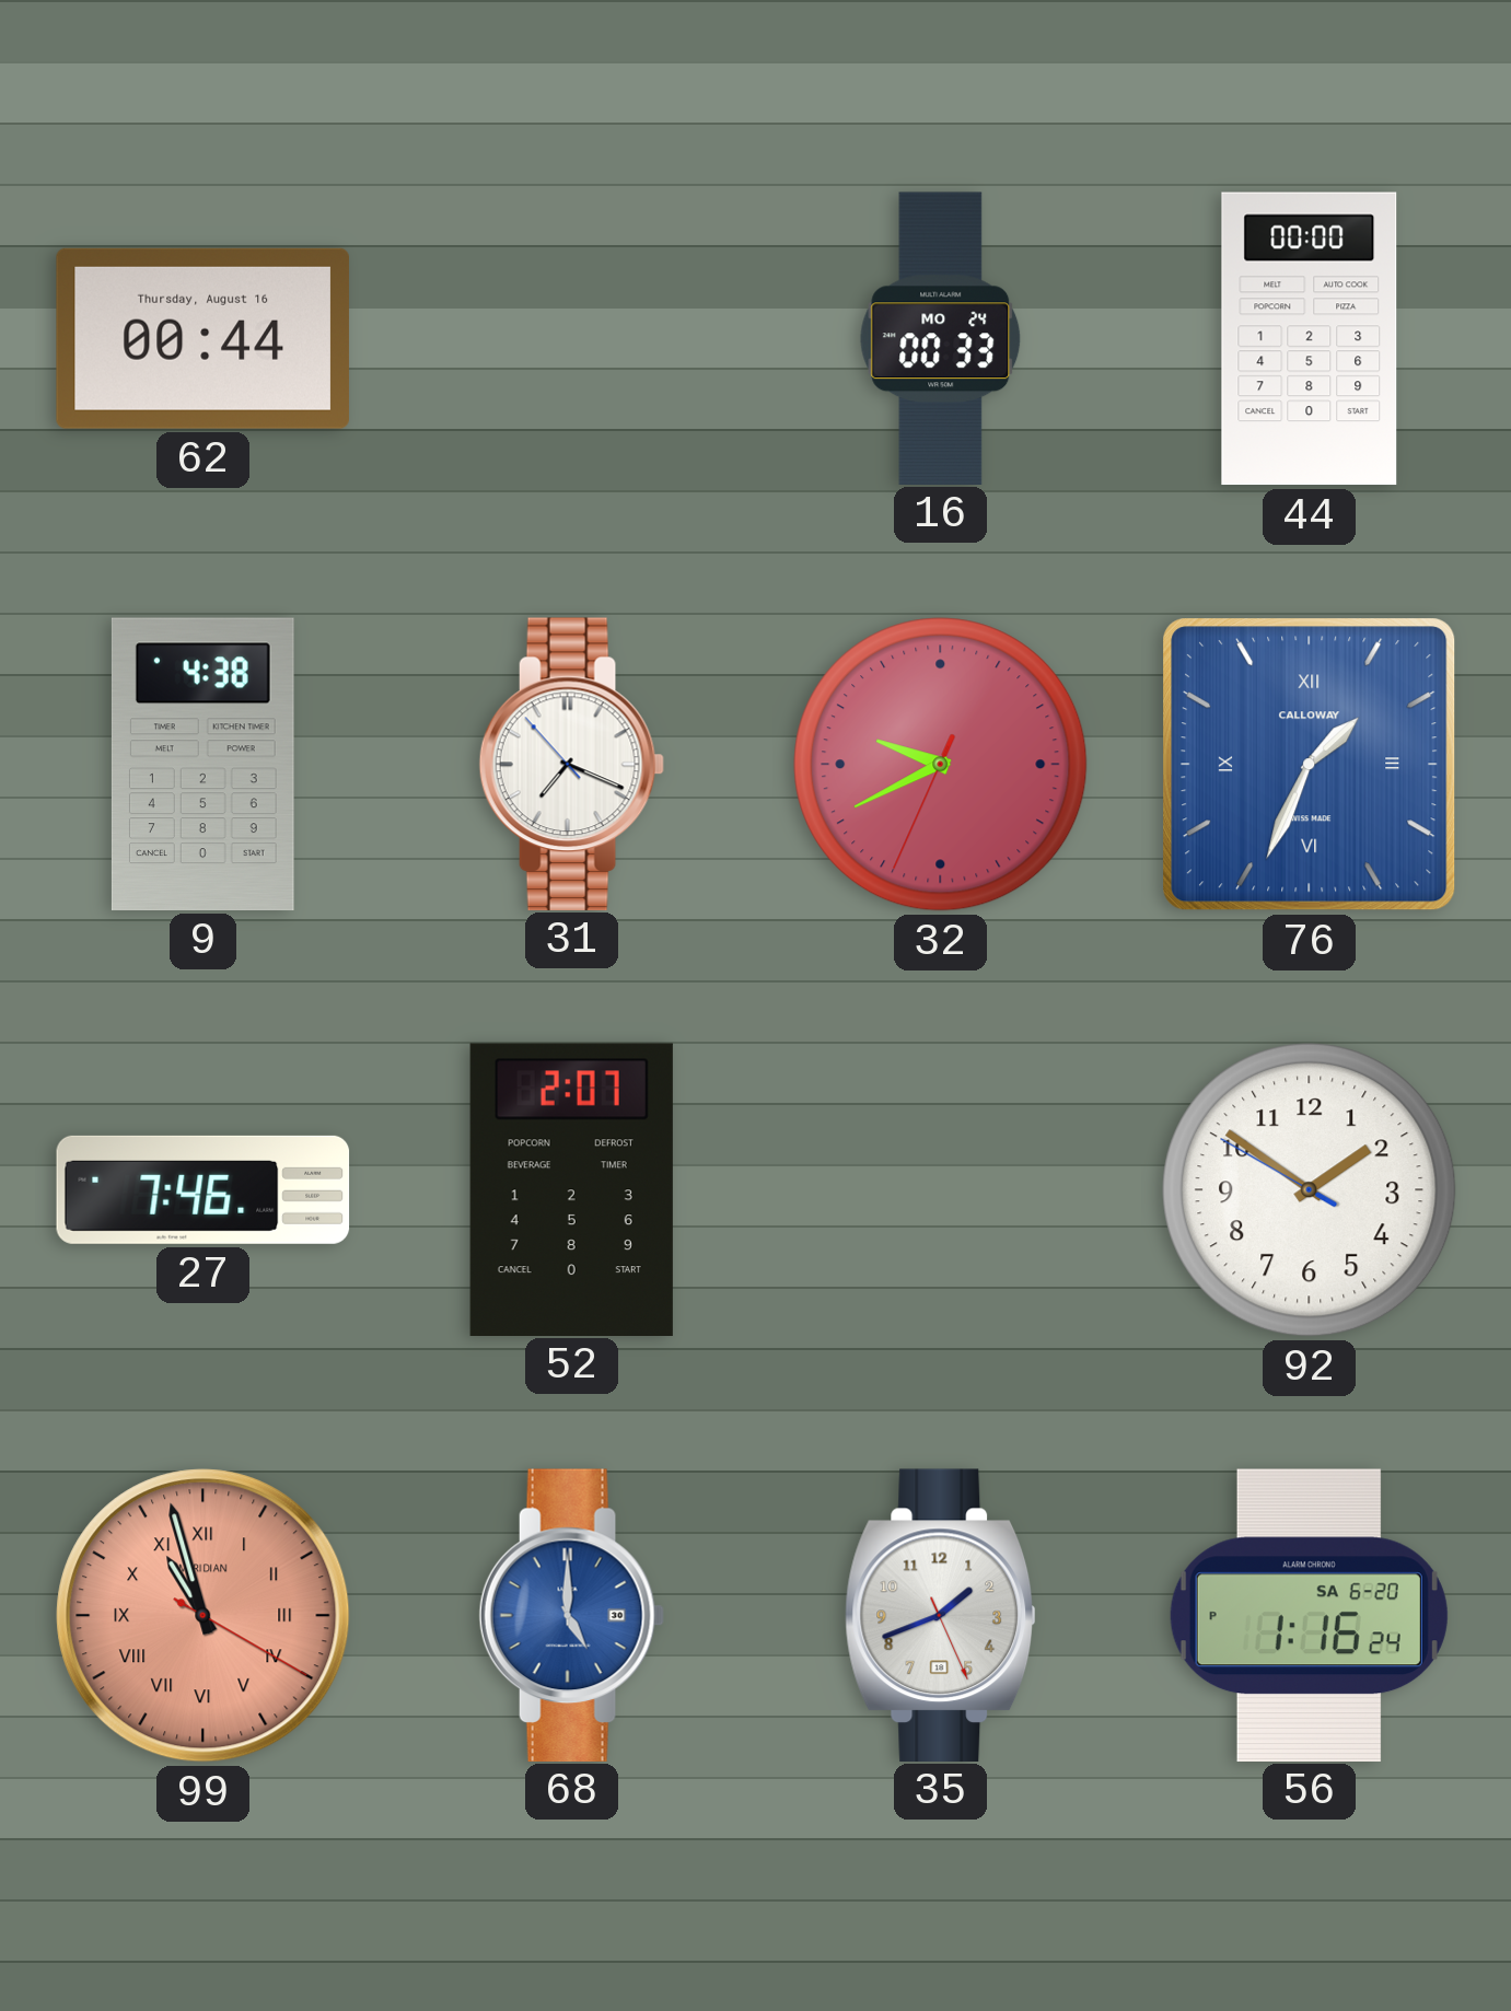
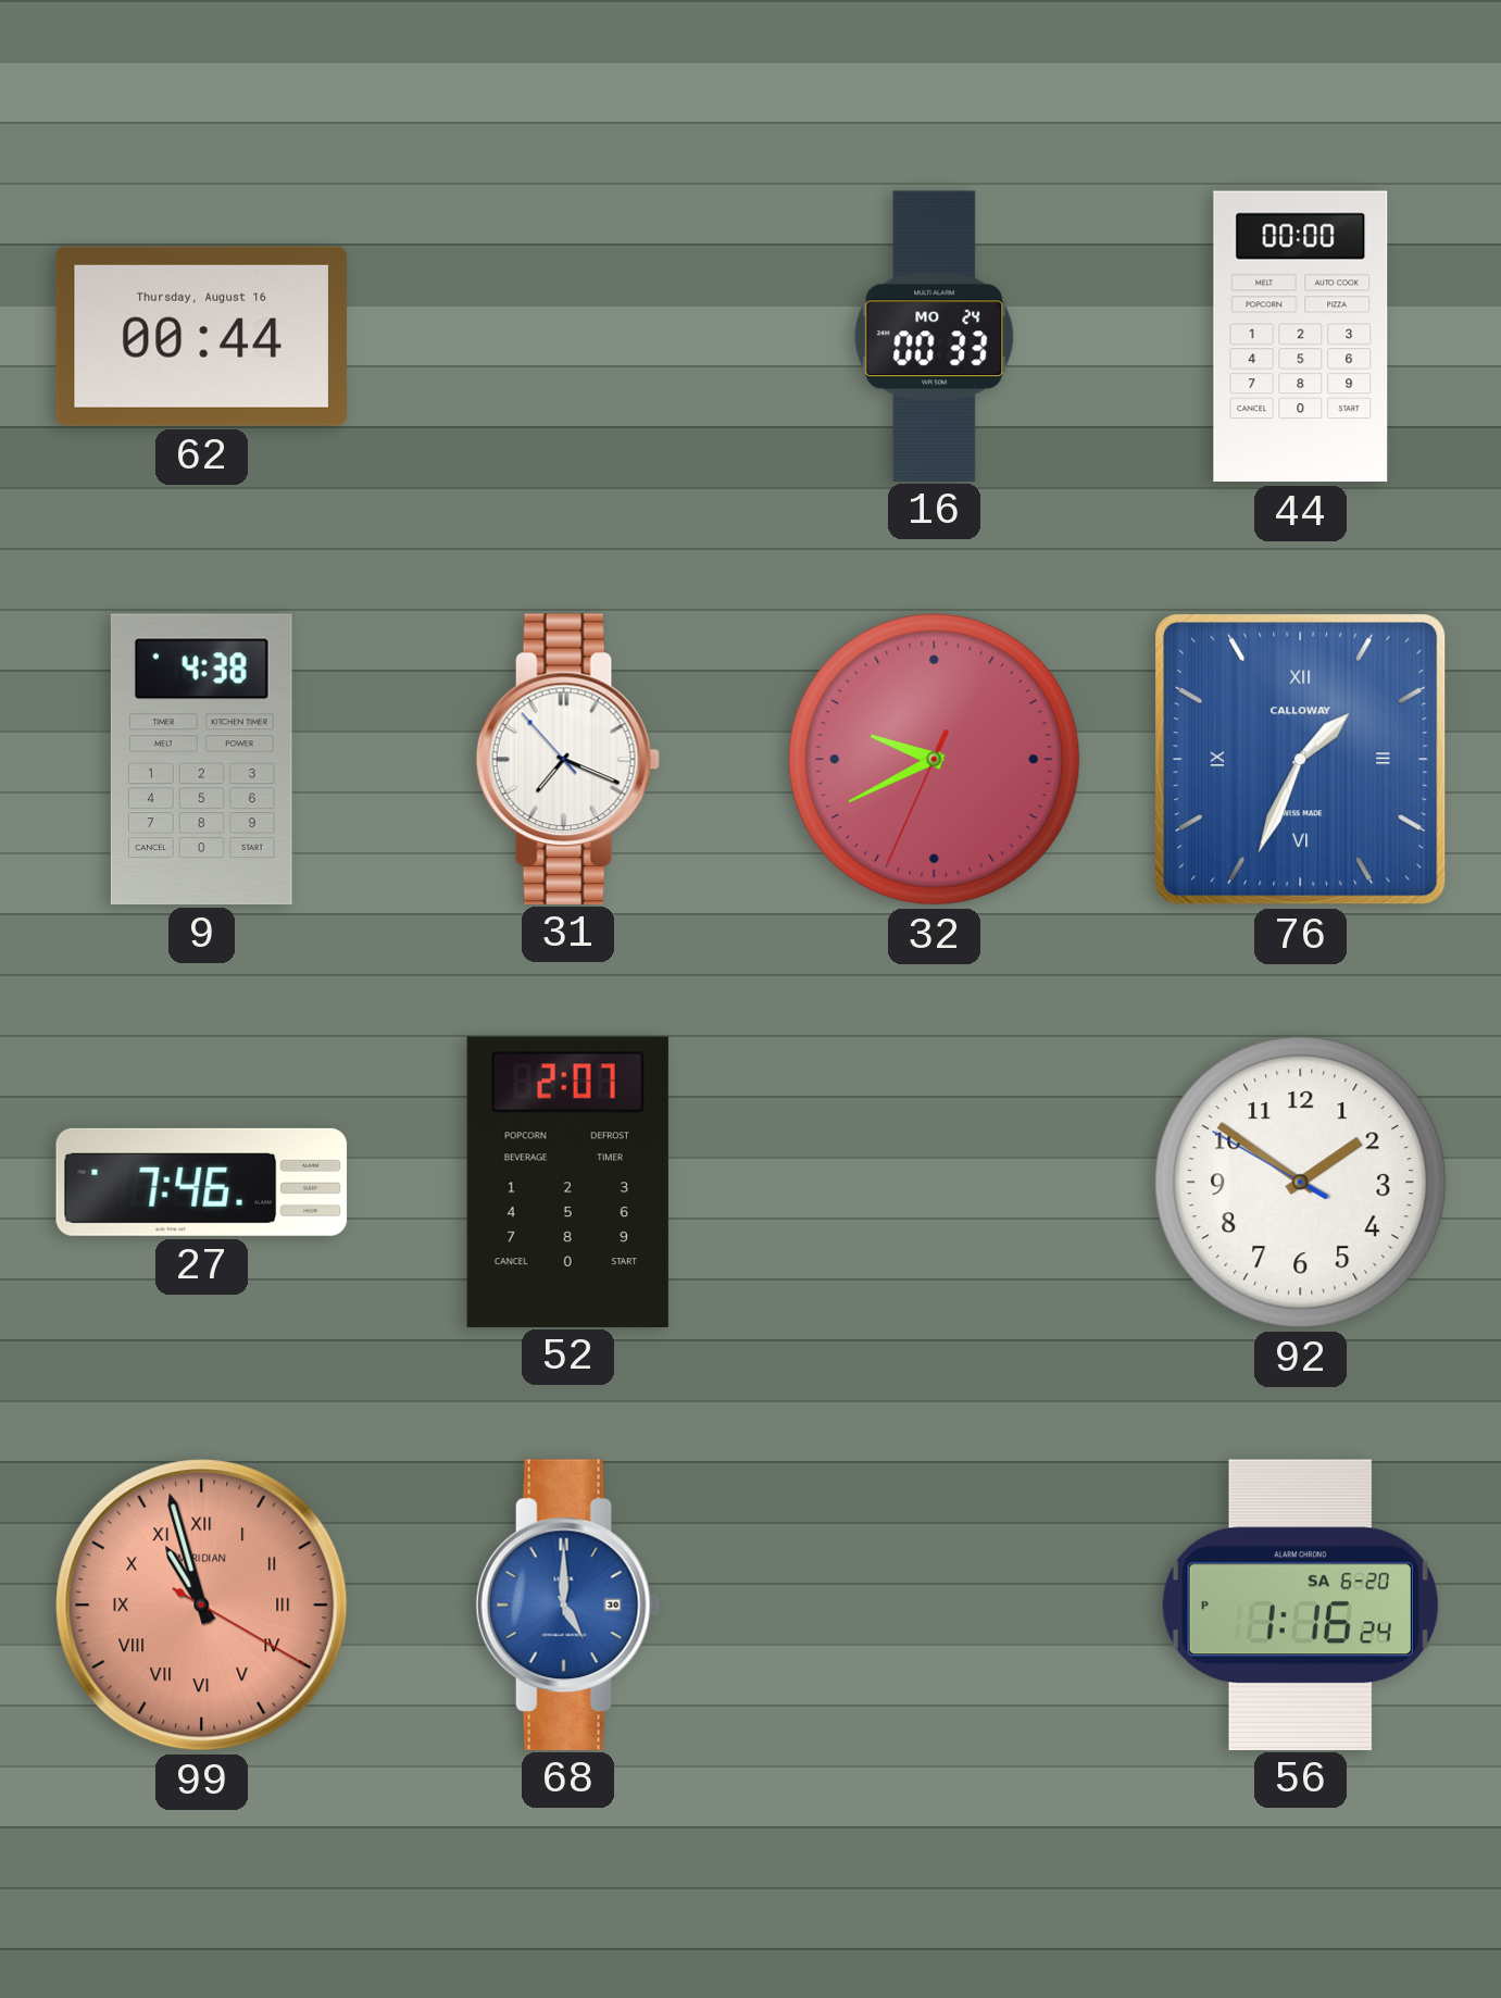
35: 1:41 -> none (941, 1615)
